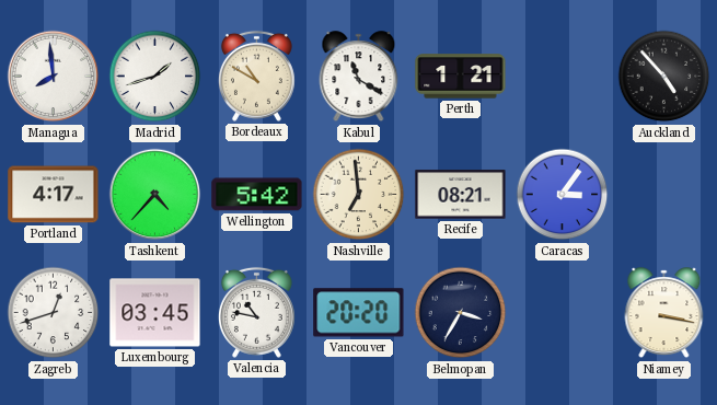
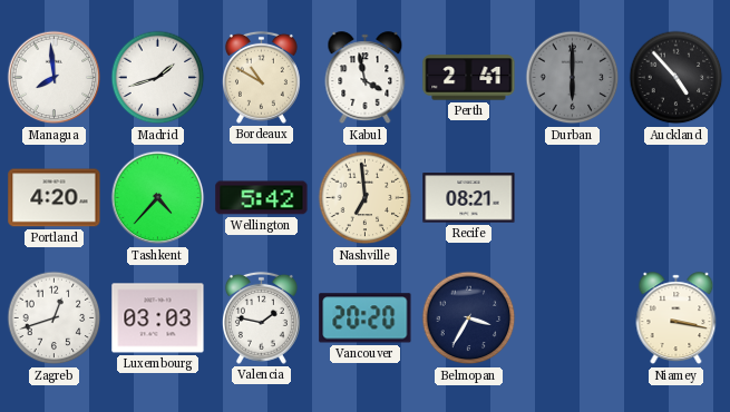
Kabul: 11:20 -> 3:58 (366, 78)
Perth: 1:21 -> 2:41 (469, 78)
Durban: none -> 6:00 (573, 78)
Portland: 4:17 -> 4:20 (55, 198)
Caracas: 3:06 -> none (563, 195)
Luxembourg: 03:45 -> 03:03 (158, 318)
Valencia: 10:47 -> 1:47 (261, 317)
